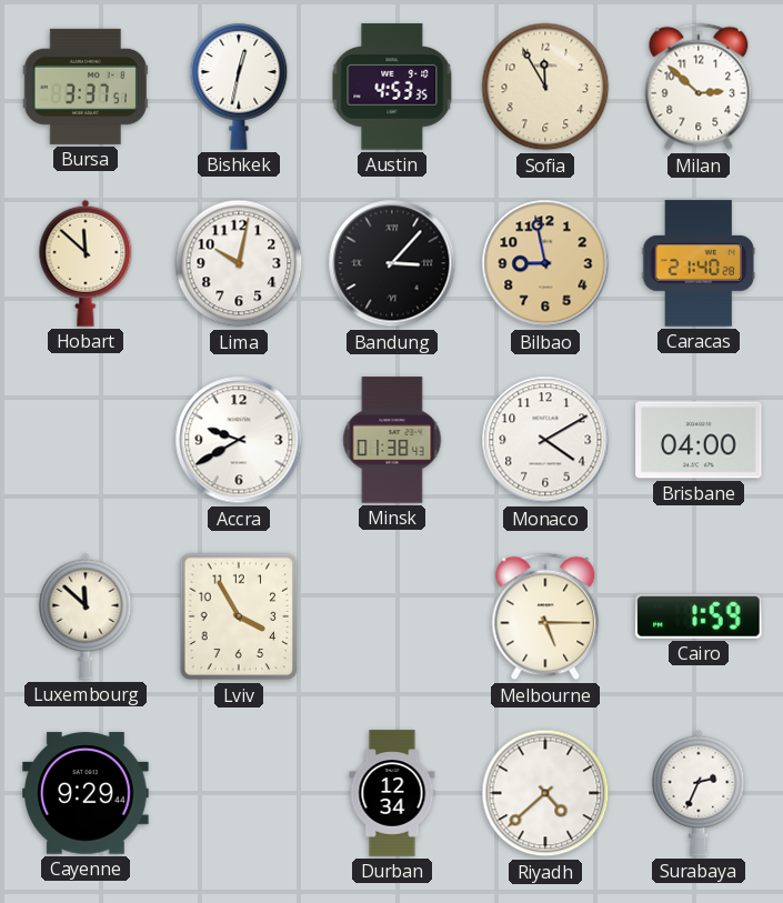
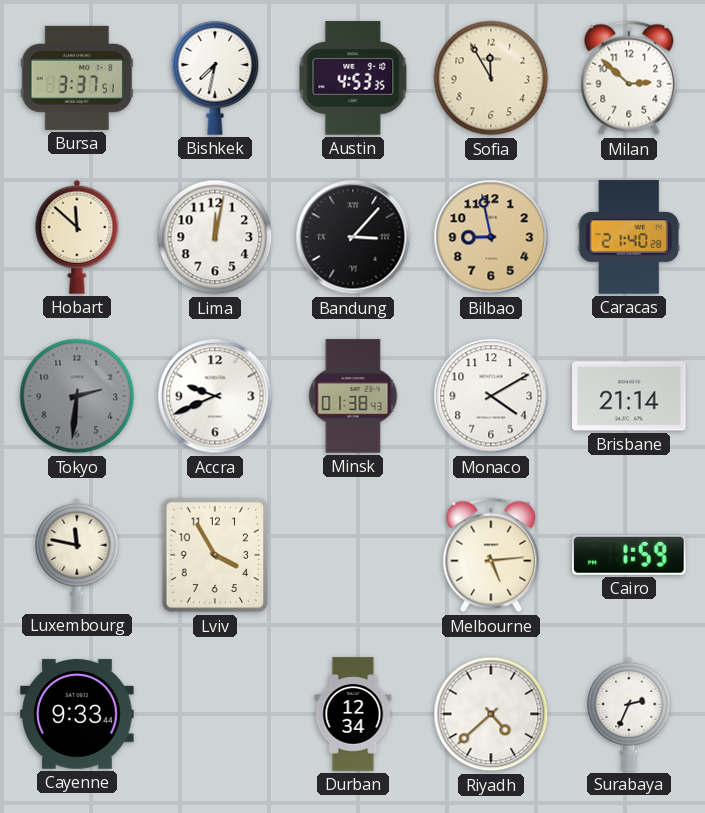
Bishkek: 12:32 -> 7:32 (215, 79)
Lima: 10:02 -> 12:02 (215, 237)
Tokyo: none -> 2:31 (77, 396)
Accra: 9:40 -> 9:41 (215, 396)
Brisbane: 04:00 -> 21:14 (629, 396)
Luxembourg: 11:52 -> 11:47 (77, 555)
Melbourne: 5:15 -> 5:14 (491, 555)
Cayenne: 9:29 -> 9:33 (77, 714)
